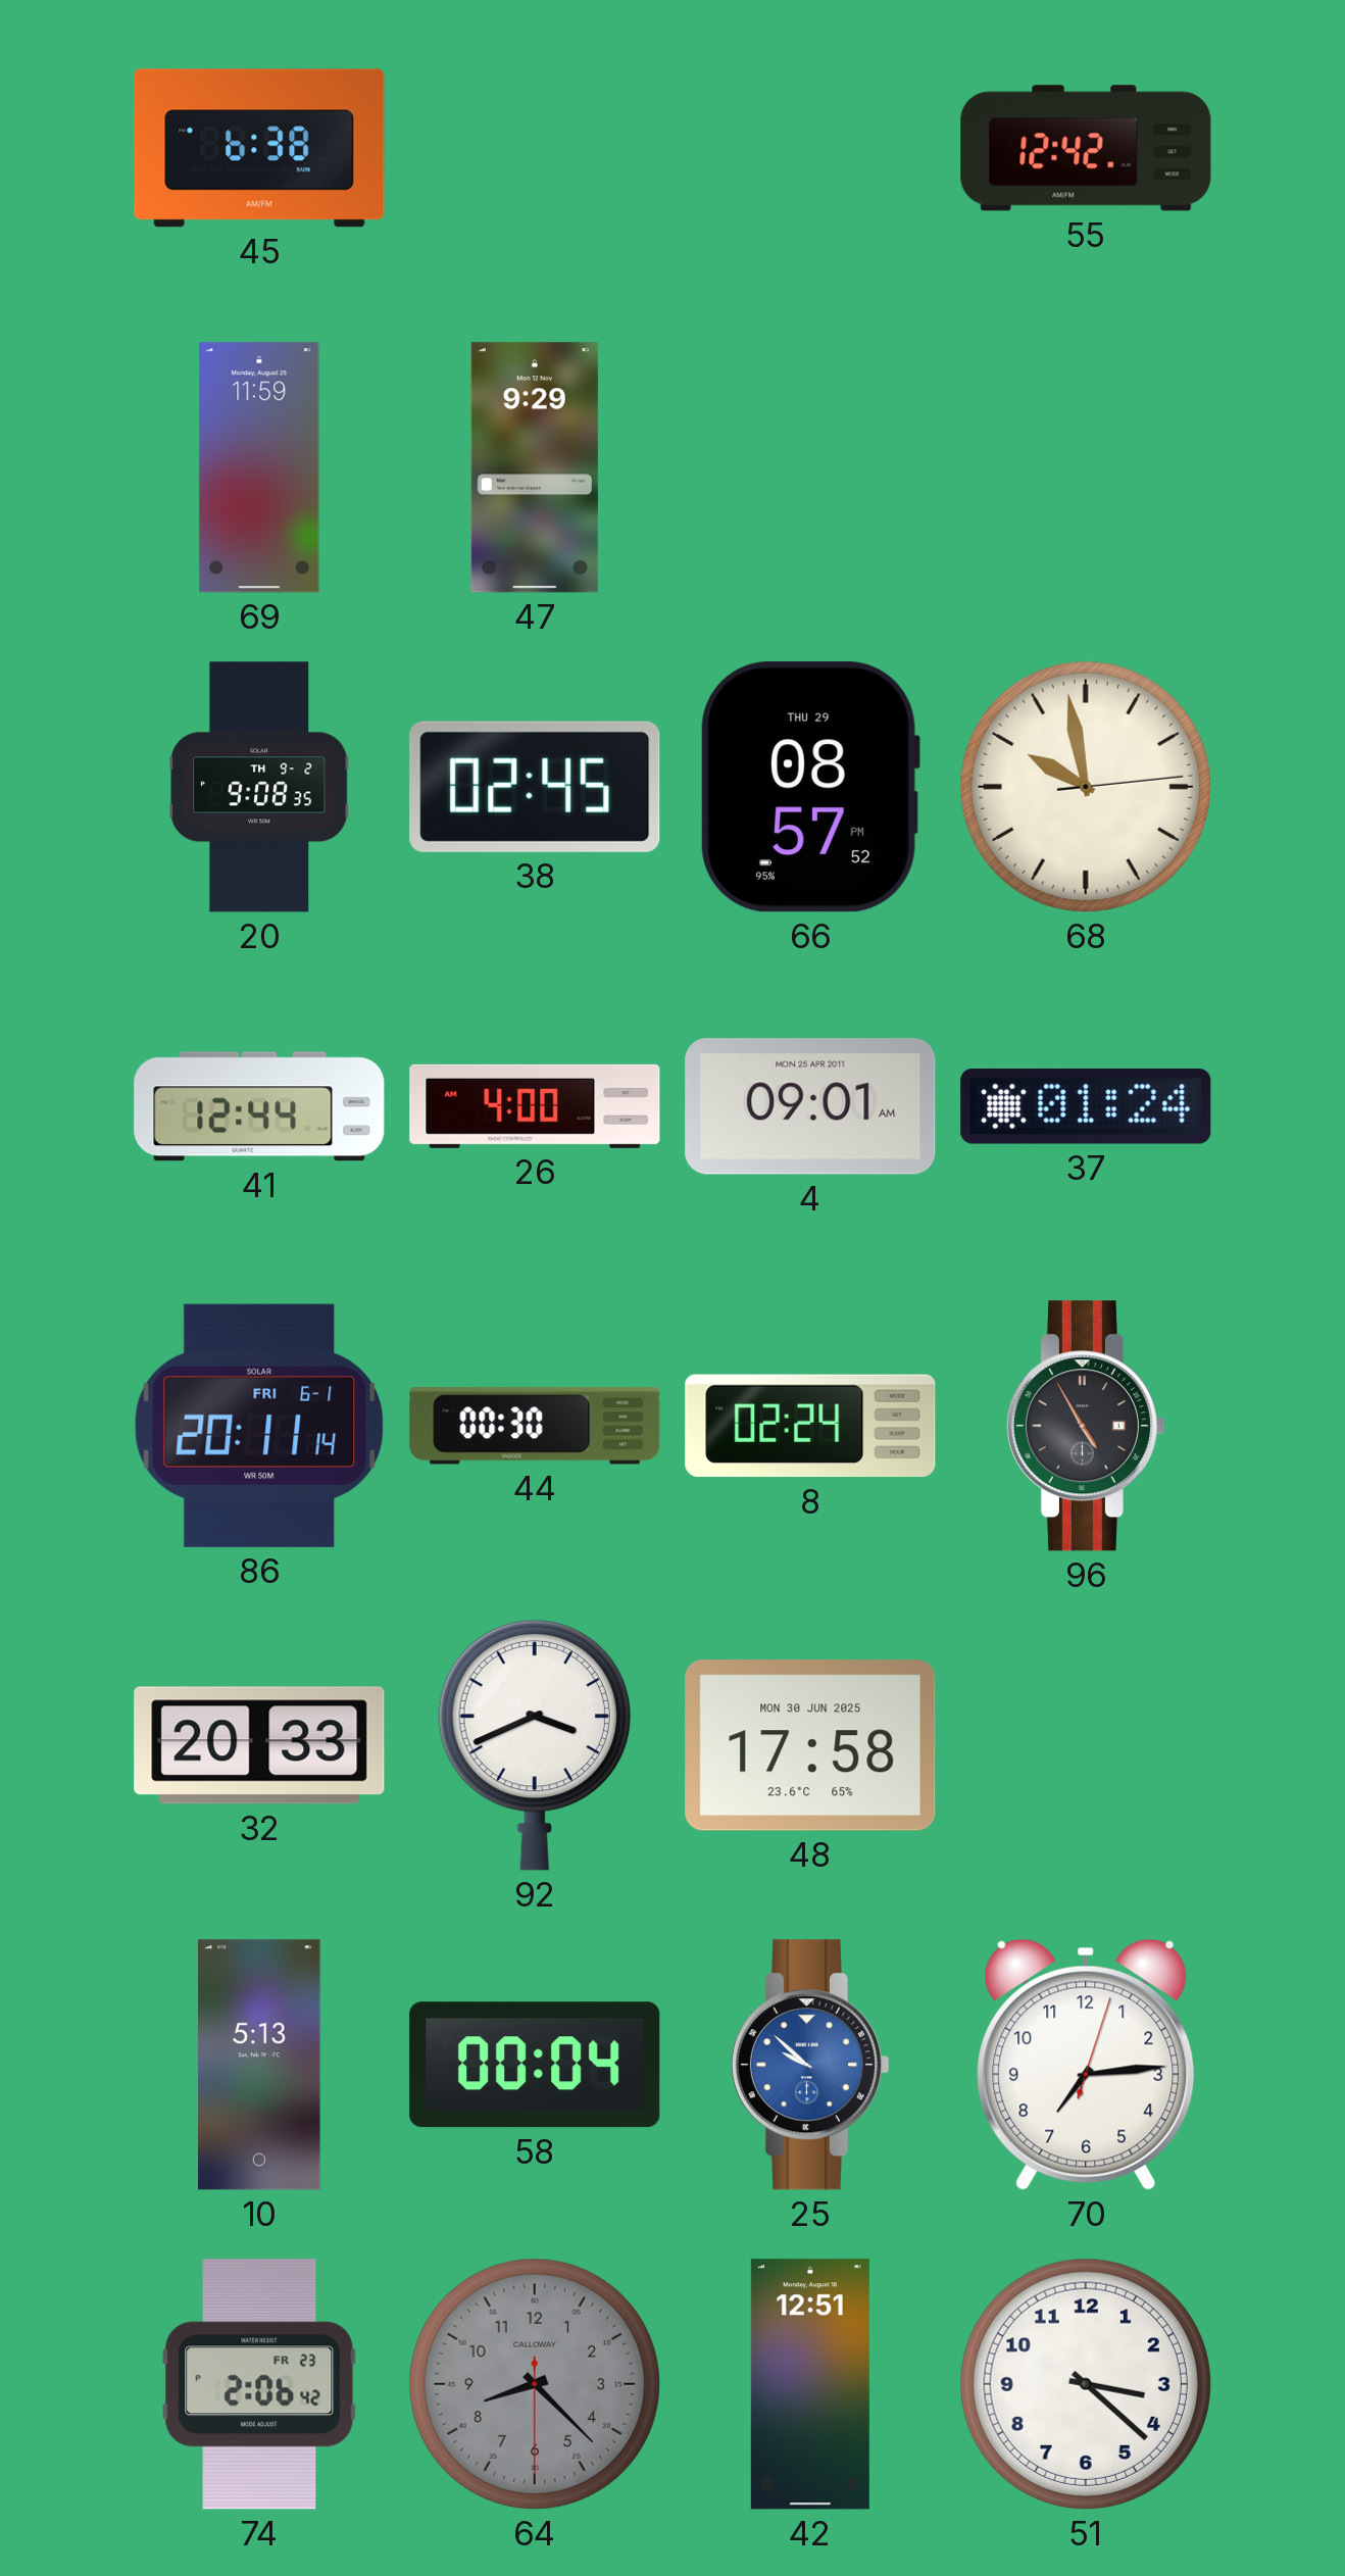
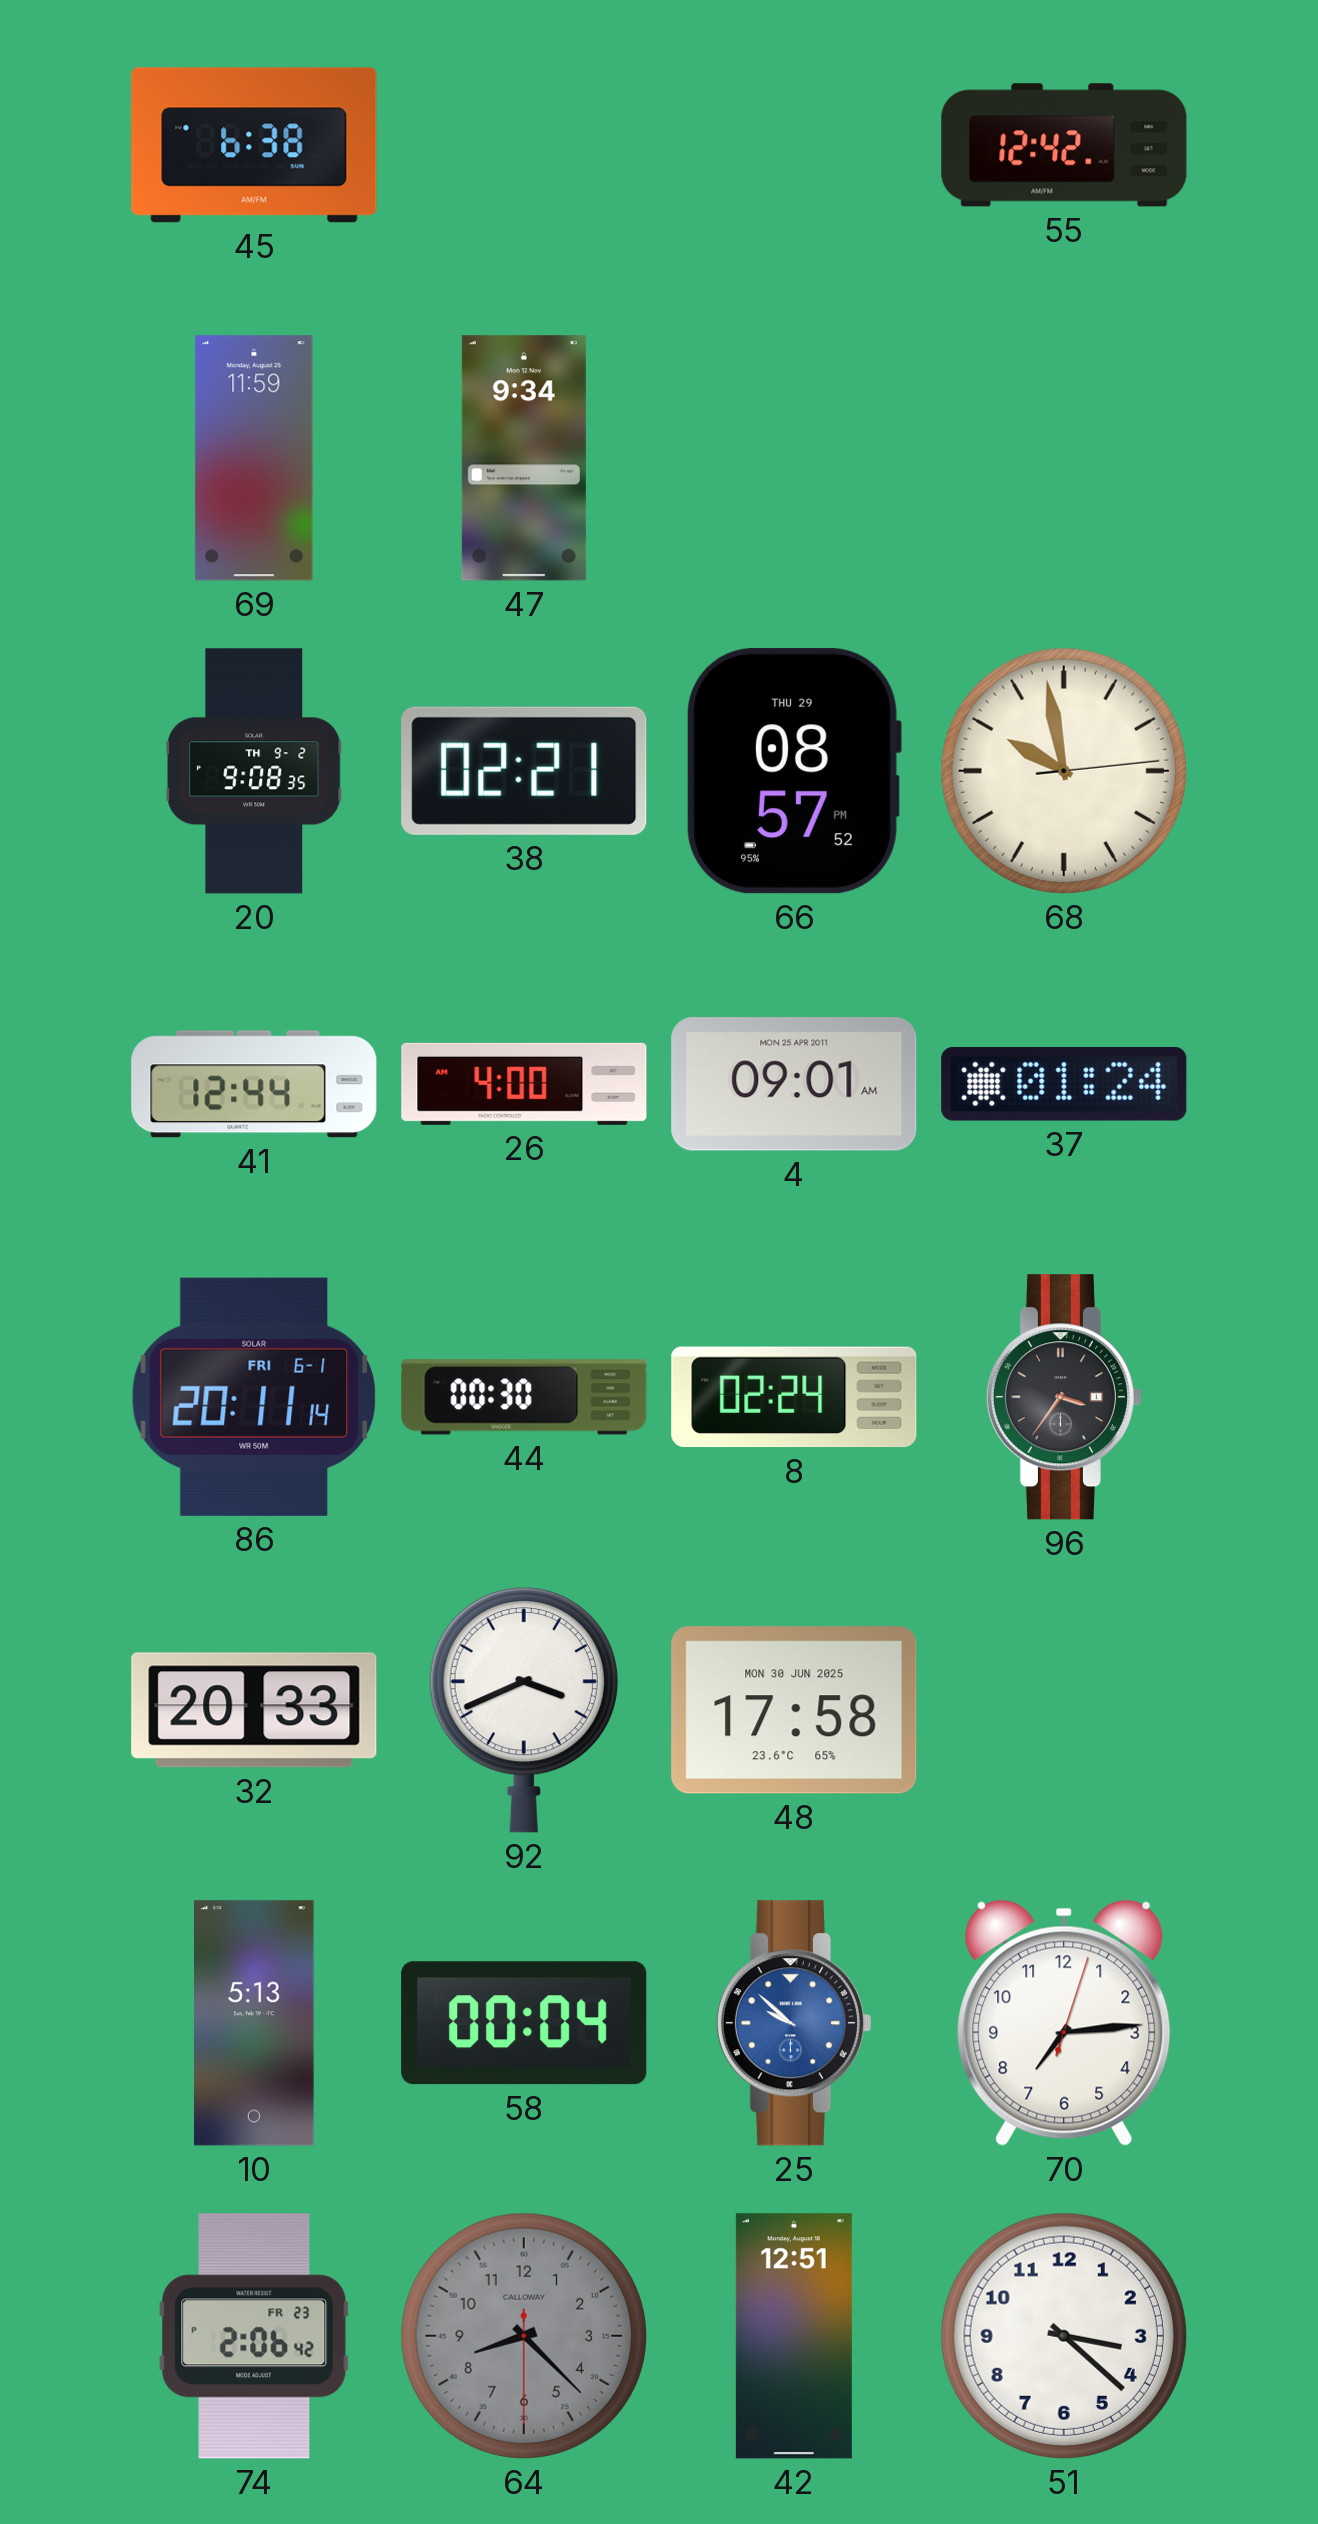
47: 9:29 -> 9:34 (524, 458)
38: 02:45 -> 02:21 (524, 771)
96: 4:55 -> 3:36 (1063, 1397)
